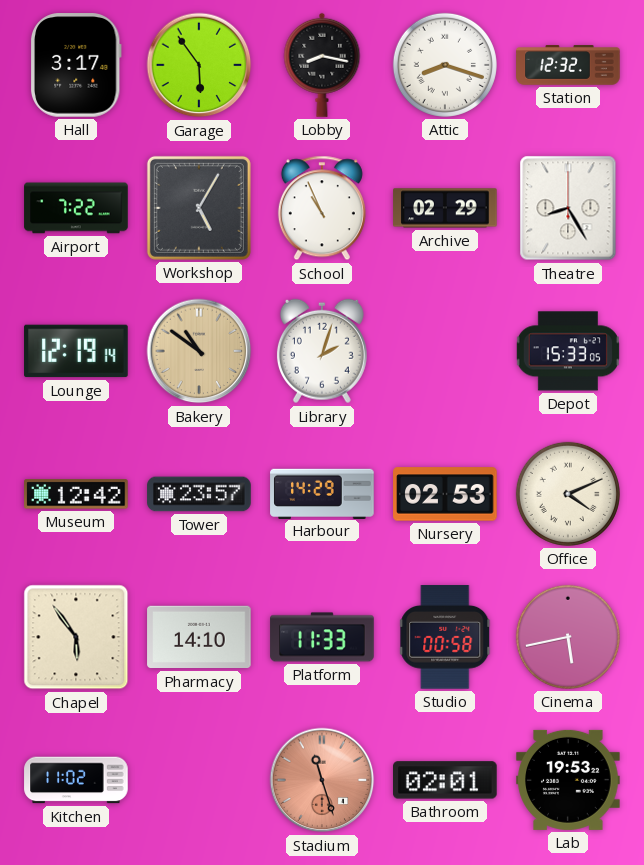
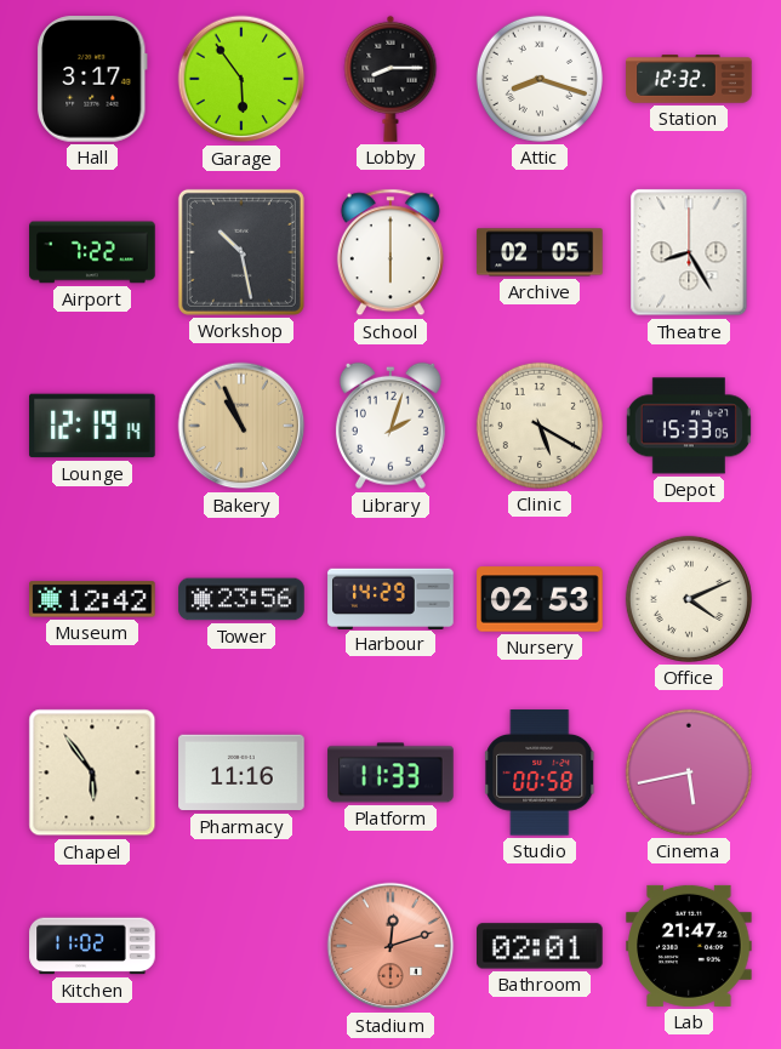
Lobby: 8:17 -> 8:15 (390, 79)
Workshop: 5:05 -> 10:28 (241, 252)
School: 10:56 -> 6:00 (390, 252)
Archive: 02:29 -> 02:05 (540, 252)
Bakery: 10:51 -> 10:56 (241, 426)
Clinic: none -> 5:20 (540, 426)
Tower: 23:57 -> 23:56 (241, 599)
Pharmacy: 14:10 -> 11:16 (241, 773)
Stadium: 11:27 -> 12:12 (390, 946)
Lab: 19:53 -> 21:47 (689, 946)
